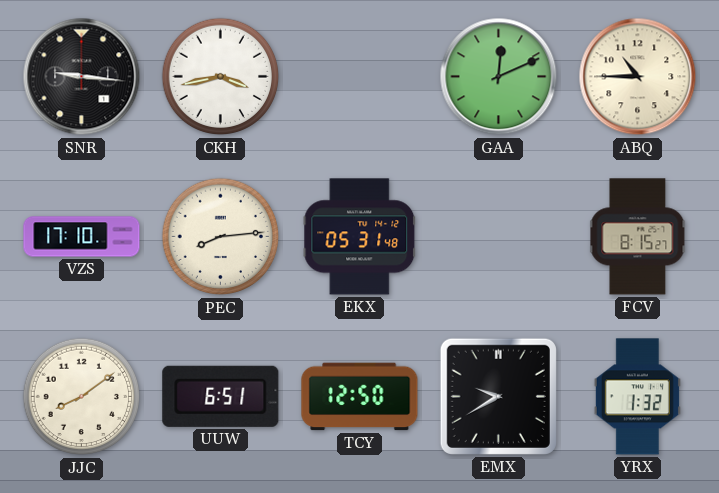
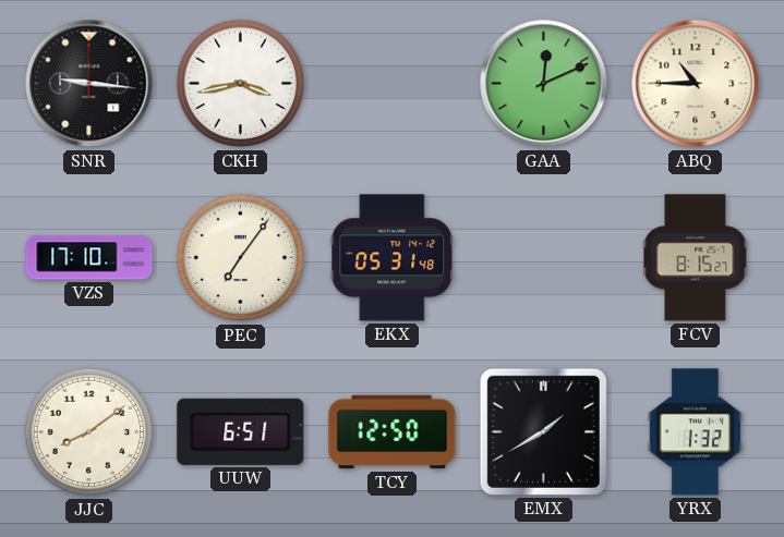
PEC: 8:14 -> 7:06 (241, 258)
EMX: 9:40 -> 1:40 (543, 431)
